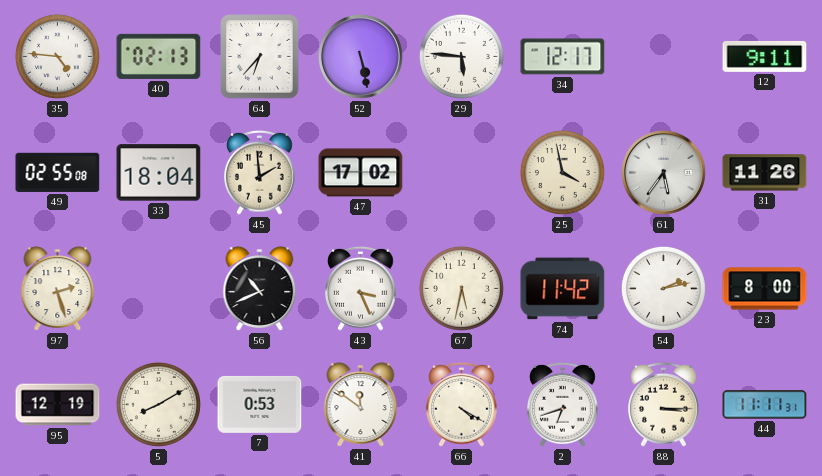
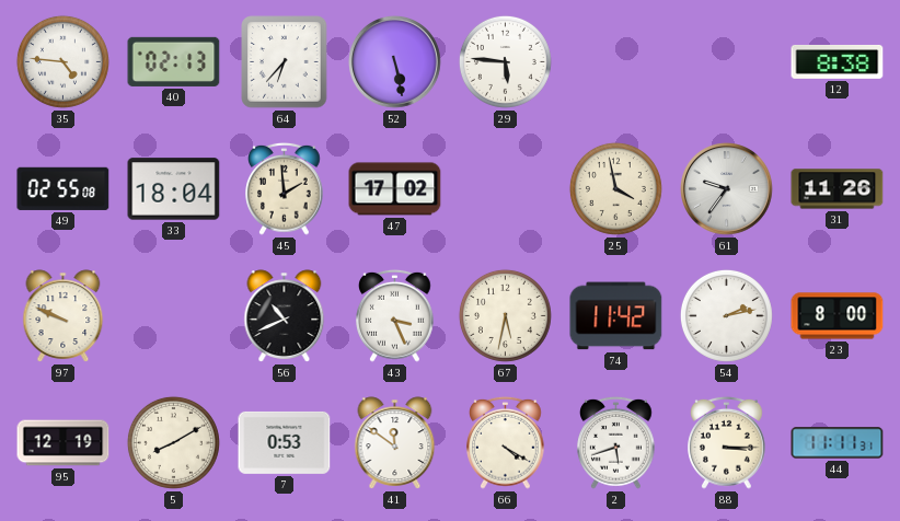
34: 12:17 -> none (563, 57)
12: 9:11 -> 8:38 (838, 61)
61: 5:36 -> 9:36 (727, 189)
97: 2:27 -> 9:49 (64, 316)
2: 6:42 -> 5:42 (616, 442)
